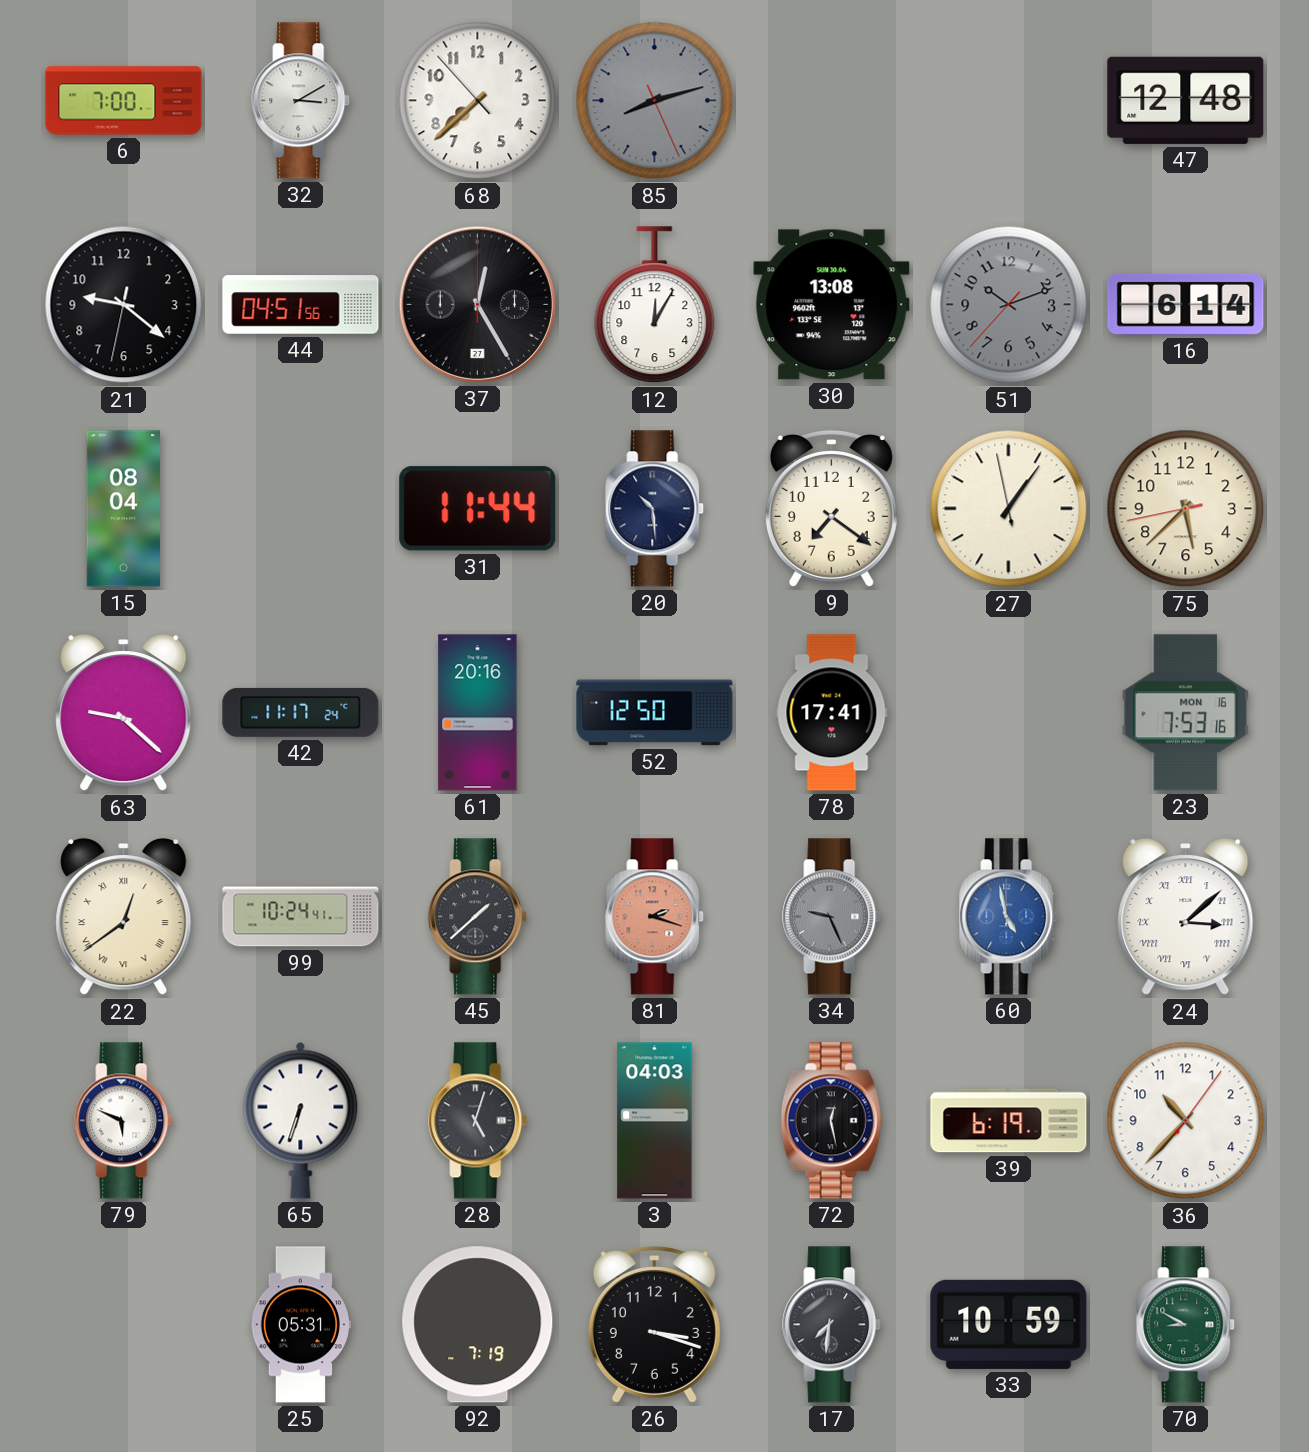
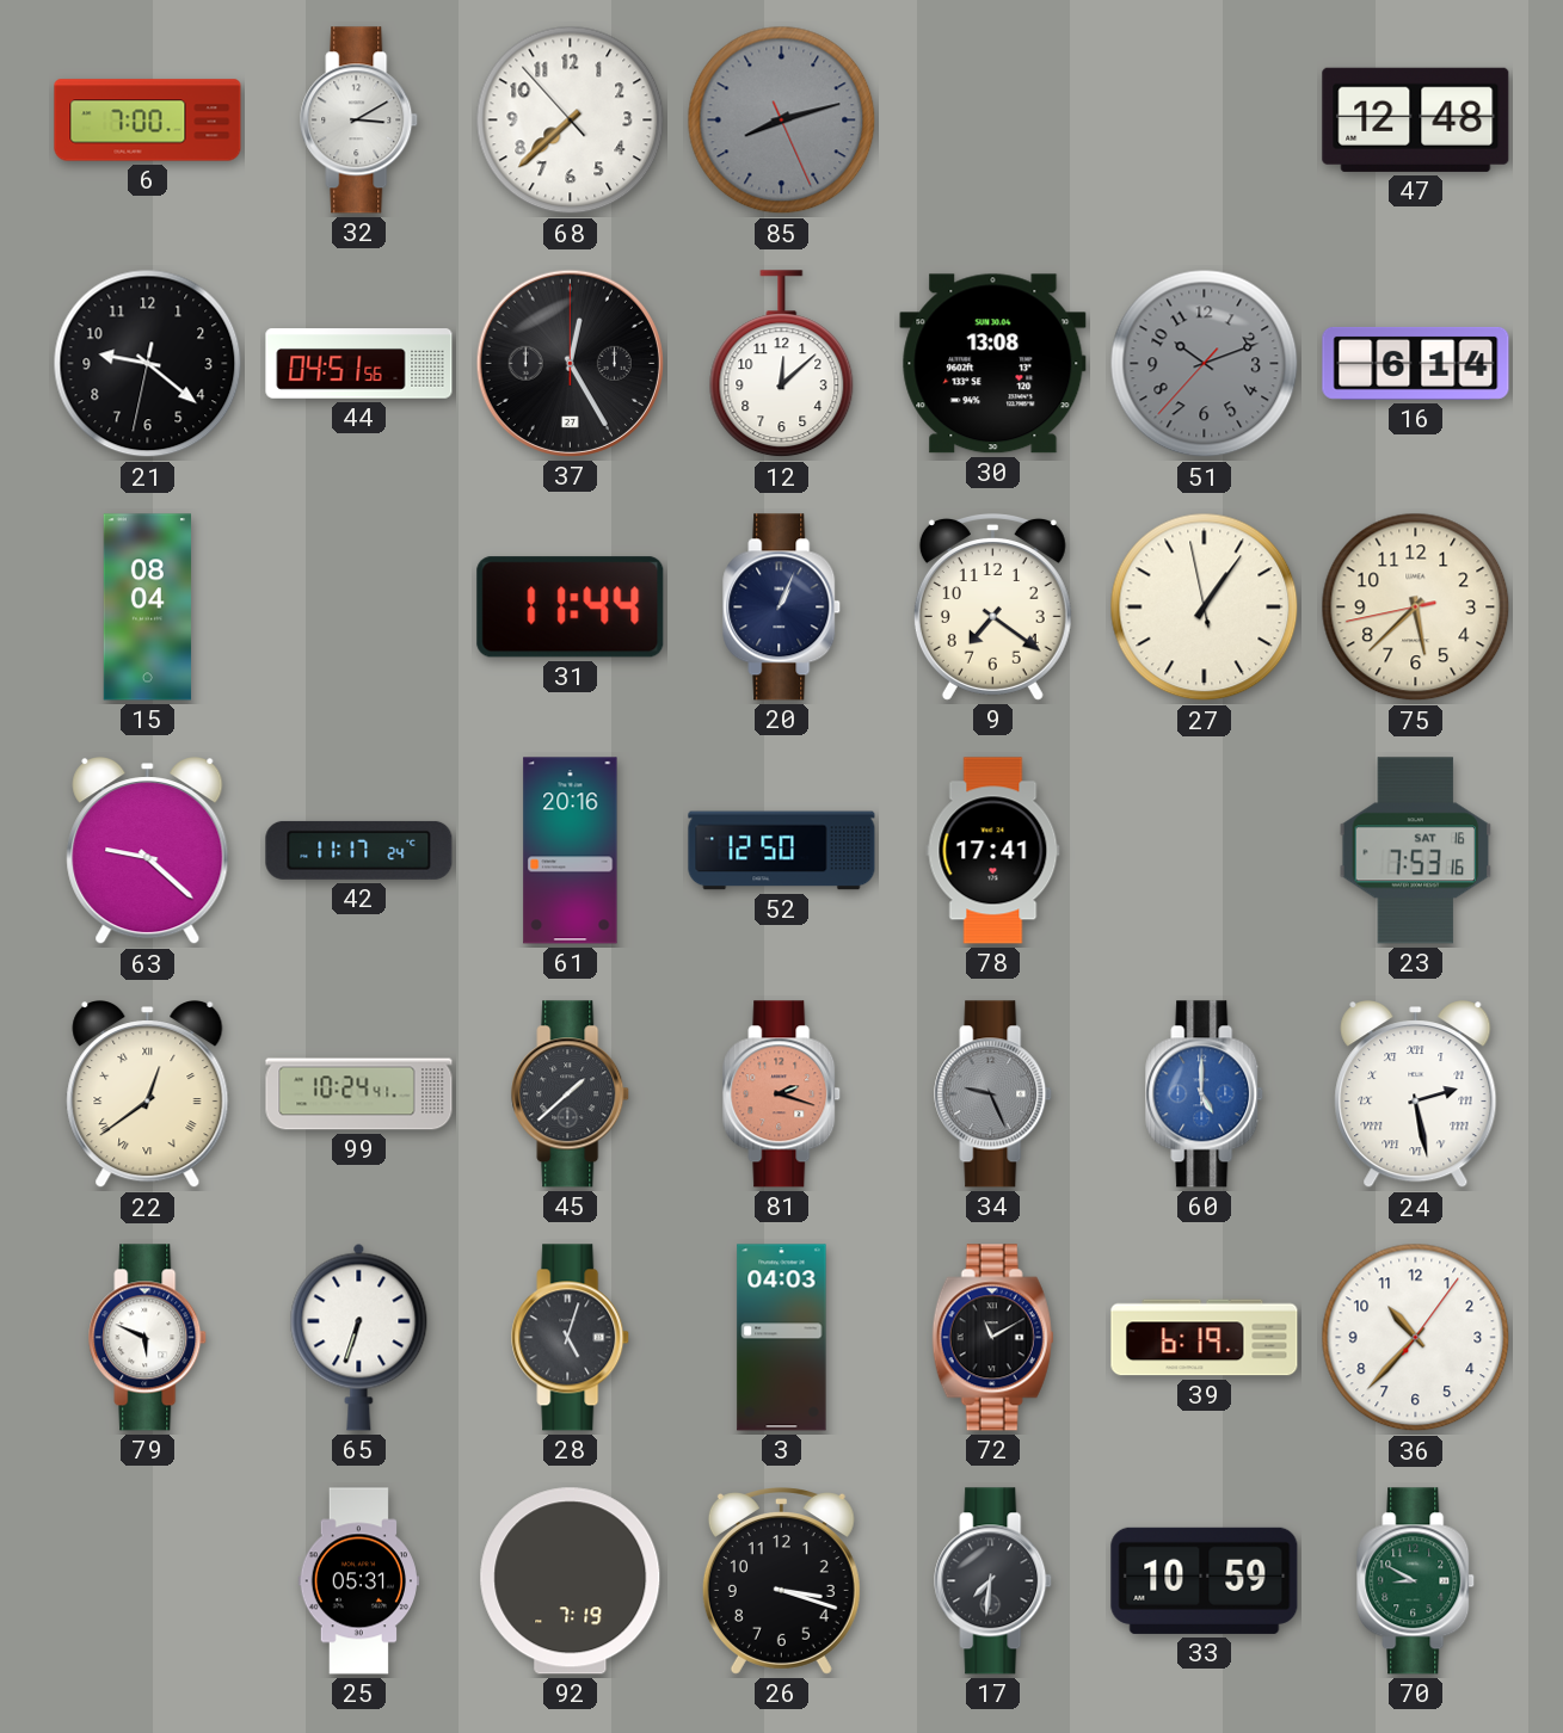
12: 12:05 -> 12:08 (782, 364)
20: 10:29 -> 1:04 (782, 608)
23 date: MON 16 -> SAT 16 (1416, 851)
60: 4:58 -> 5:00 (1205, 1094)
24: 3:08 -> 2:28 (1416, 1096)
72: 12:28 -> 11:10 (993, 1338)
